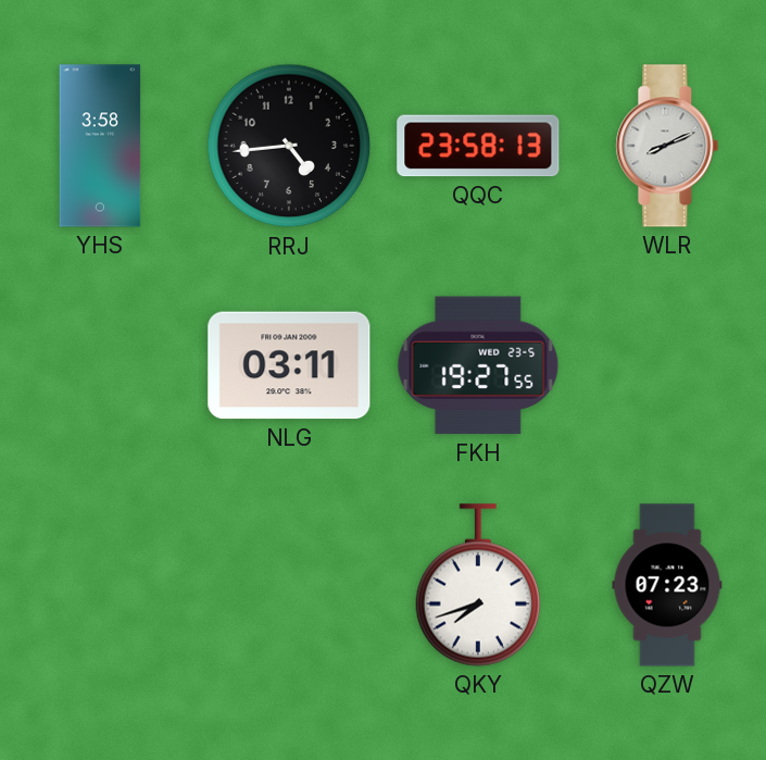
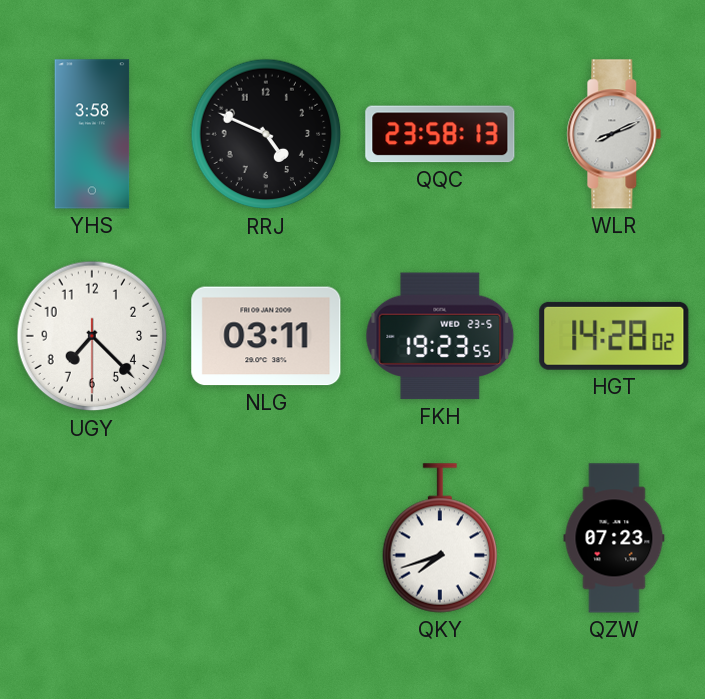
RRJ: 4:44 -> 4:49 (266, 134)
UGY: none -> 7:22 (92, 336)
FKH: 19:27 -> 19:23 (440, 336)
HGT: none -> 14:28 (614, 336)
